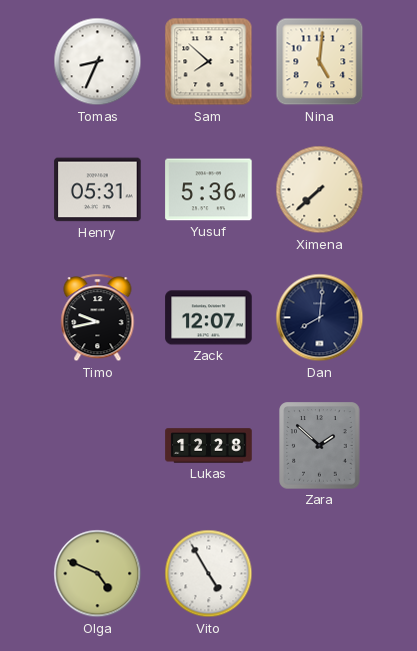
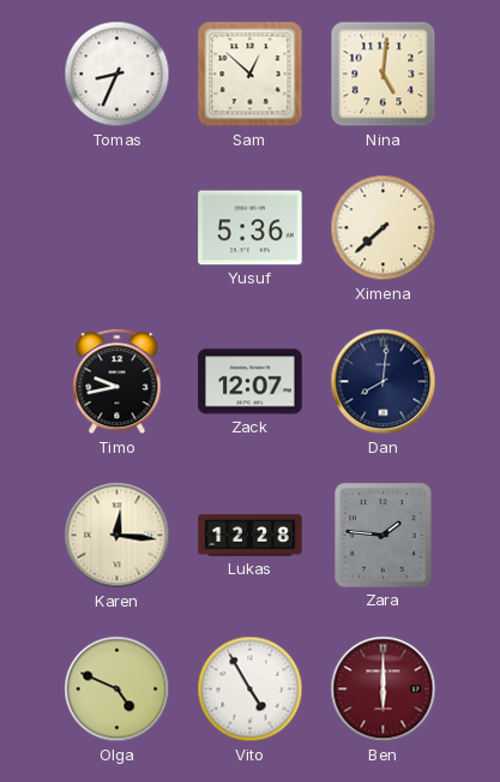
Sam: 7:52 -> 12:52 (251, 74)
Henry: 05:31 -> none (98, 190)
Karen: none -> 12:16 (118, 536)
Zara: 1:52 -> 1:46 (384, 536)
Ben: none -> 6:00 (384, 690)
